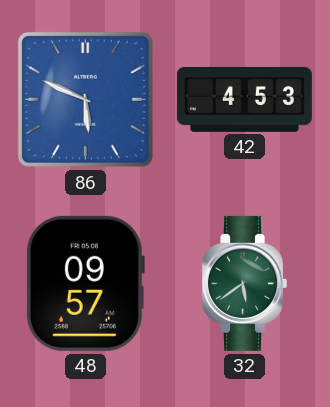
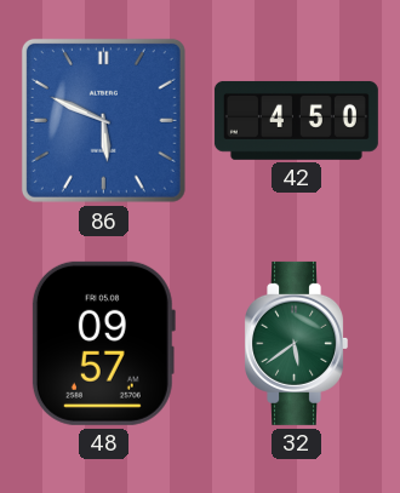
42: 4:53 -> 4:50 (296, 120)
